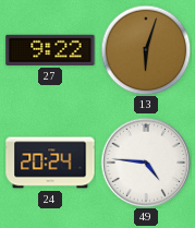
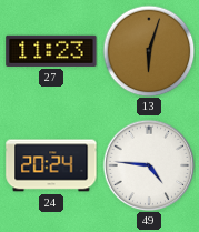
27: 9:22 -> 11:23 (51, 51)
